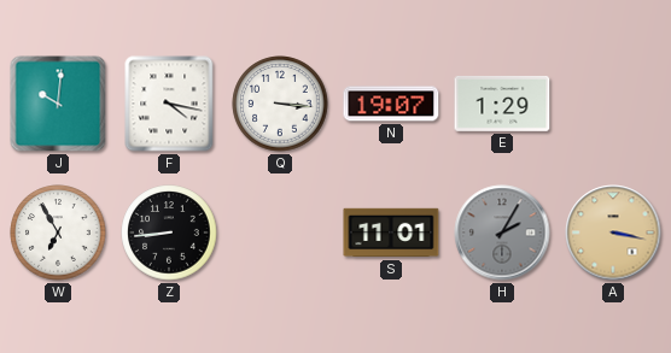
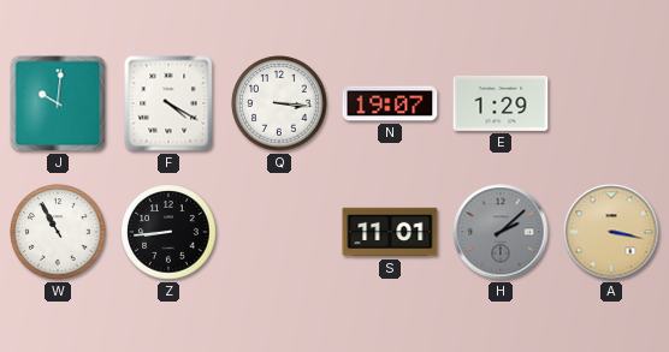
F: 4:17 -> 4:20 (168, 103)
W: 6:55 -> 10:55 (58, 232)
H: 2:05 -> 2:08 (501, 232)
